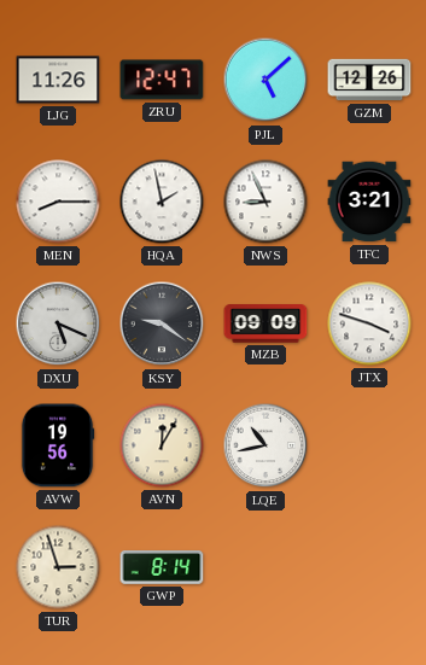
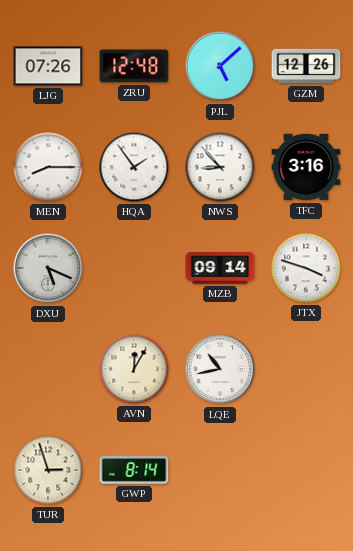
LJG: 11:26 -> 07:26 (48, 66)
ZRU: 12:47 -> 12:48 (134, 66)
HQA: 1:58 -> 1:54 (134, 167)
NWS: 8:56 -> 8:53 (220, 167)
TFC: 3:21 -> 3:16 (306, 167)
KSY: 9:21 -> none (162, 323)
MZB: 09:09 -> 09:14 (220, 268)
AVW: 19:56 -> none (58, 445)
